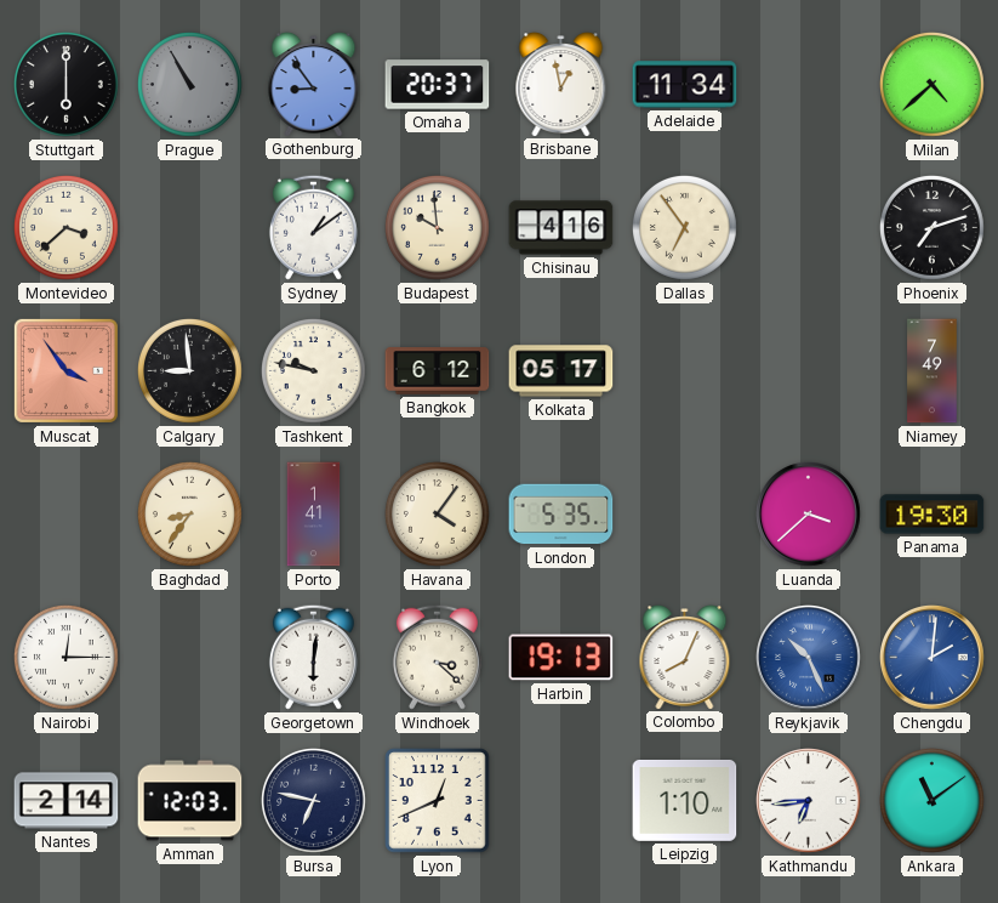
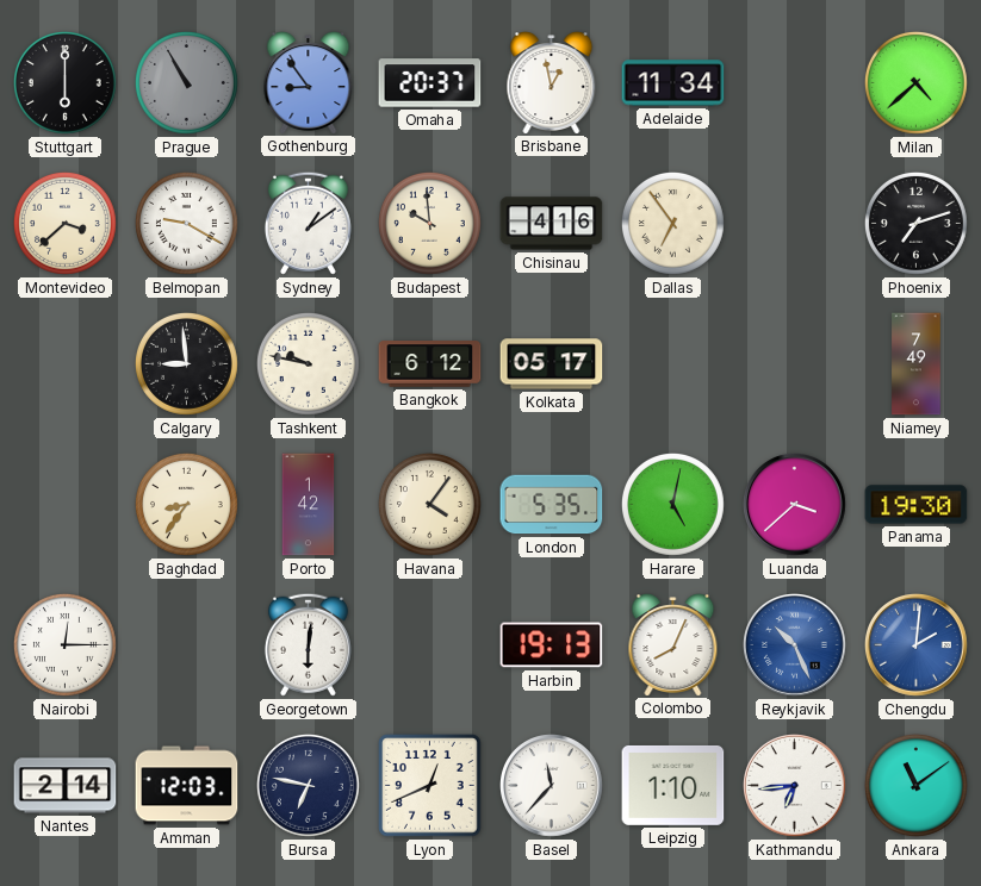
Belmopan: none -> 9:20 (187, 224)
Muscat: 3:54 -> none (65, 370)
Porto: 1:41 -> 1:42 (309, 505)
Harare: none -> 5:02 (673, 505)
Windhoek: 3:22 -> none (437, 657)
Basel: none -> 11:37 (552, 786)
